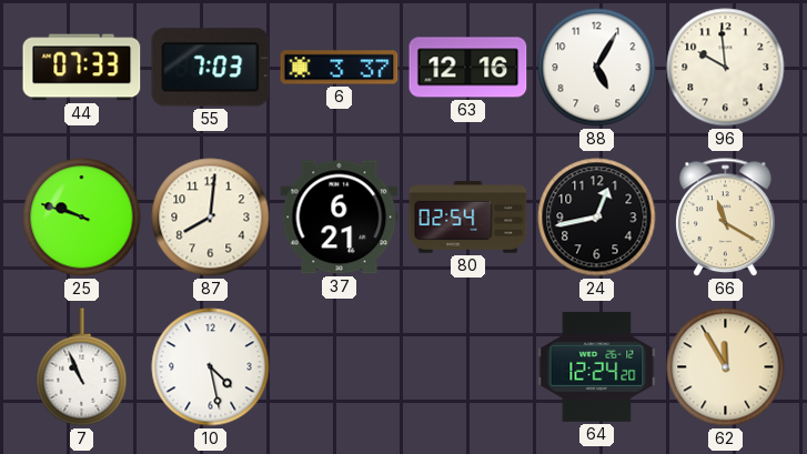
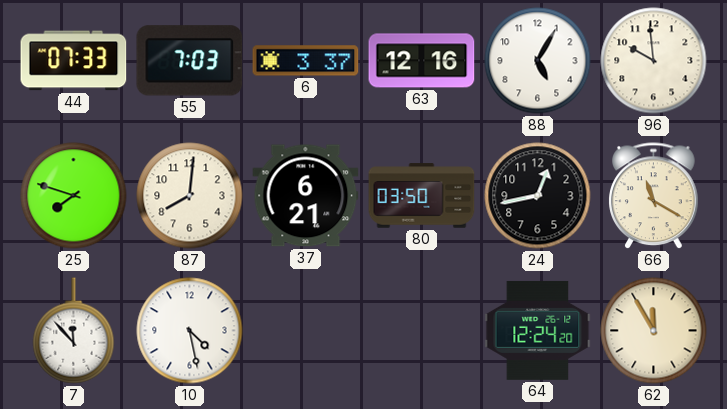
25: 9:48 -> 7:48 (74, 196)
80: 02:54 -> 03:50 (422, 196)
7: 10:56 -> 11:53 (74, 331)
